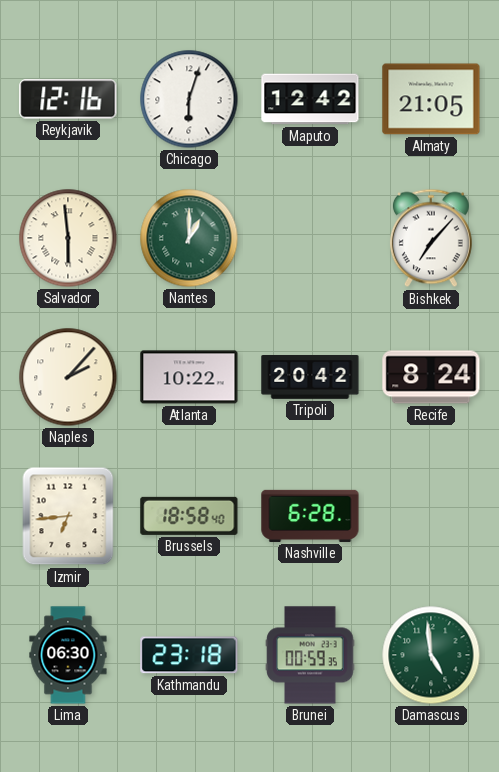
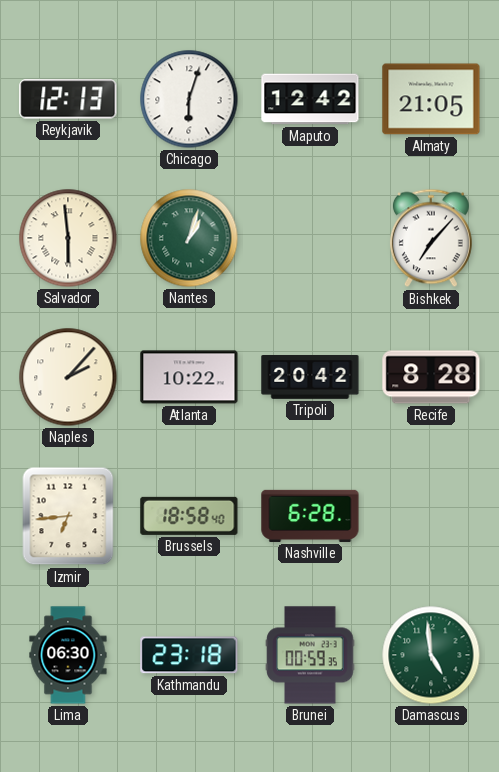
Reykjavik: 12:16 -> 12:13 (68, 99)
Nantes: 1:00 -> 1:03 (189, 238)
Recife: 8:24 -> 8:28 (431, 377)
